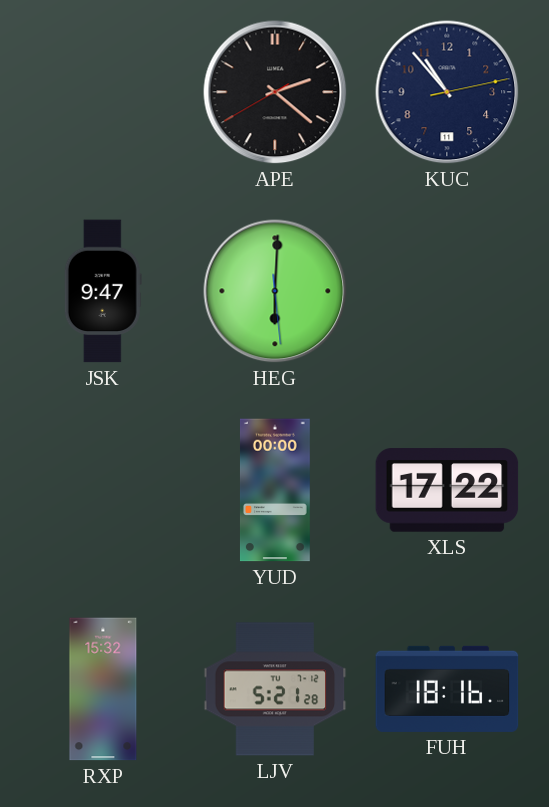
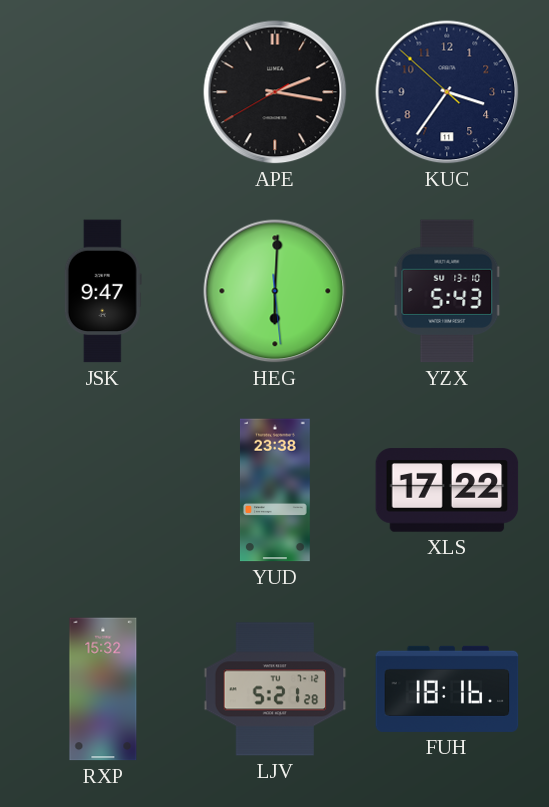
APE: 2:21 -> 2:16 (275, 92)
KUC: 10:53 -> 3:35 (447, 92)
YZX: none -> 5:43 (447, 291)
YUD: 00:00 -> 23:38 (275, 490)
